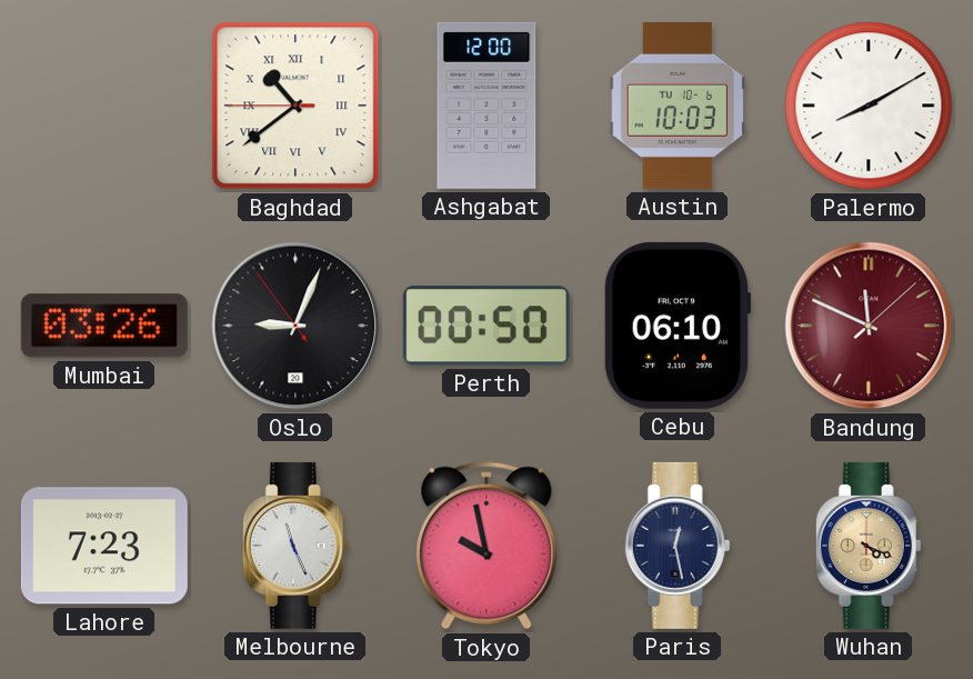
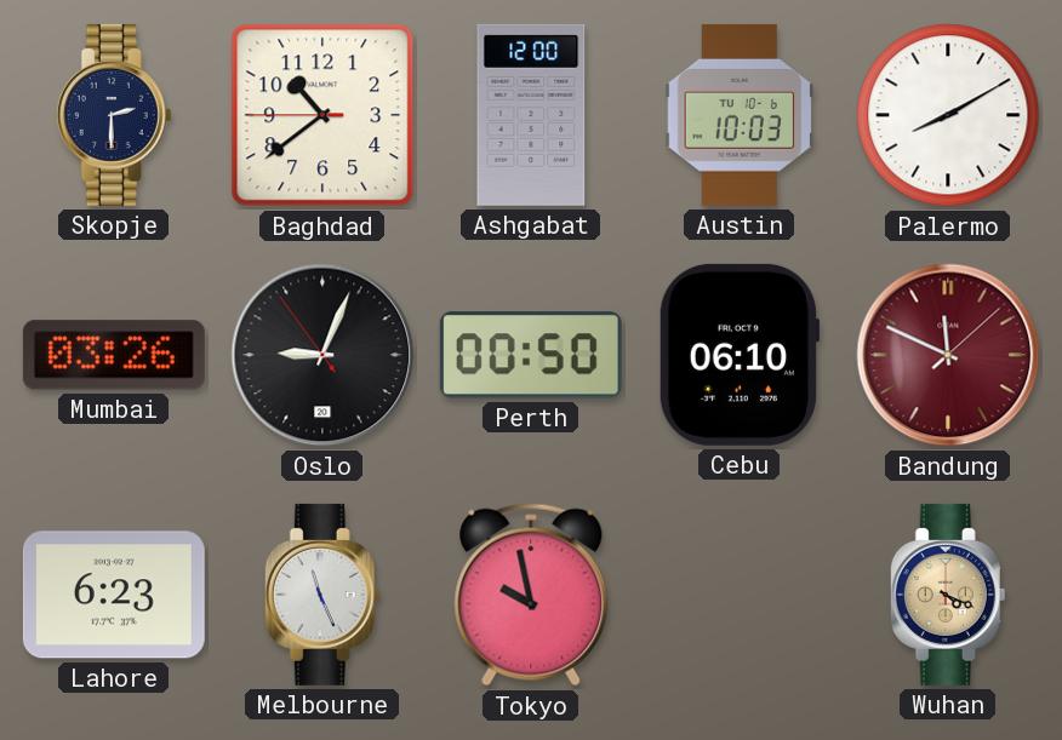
Skopje: none -> 2:30 (114, 115)
Baghdad numerals: Roman -> Arabic (322, 115)
Lahore: 7:23 -> 6:23 (114, 595)
Paris: 12:28 -> none (678, 546)
